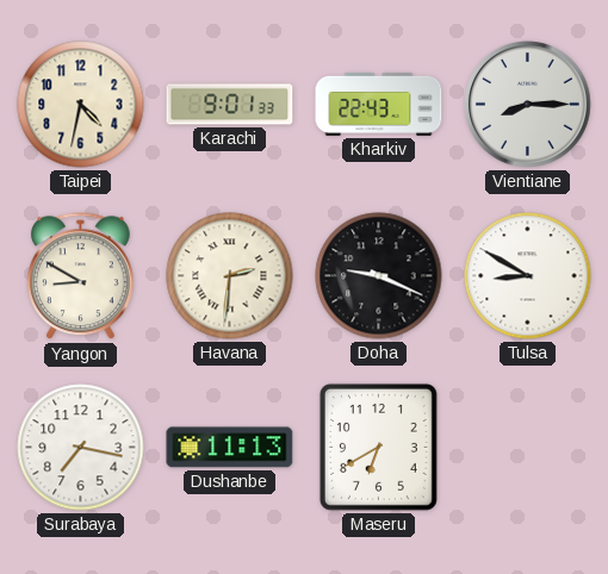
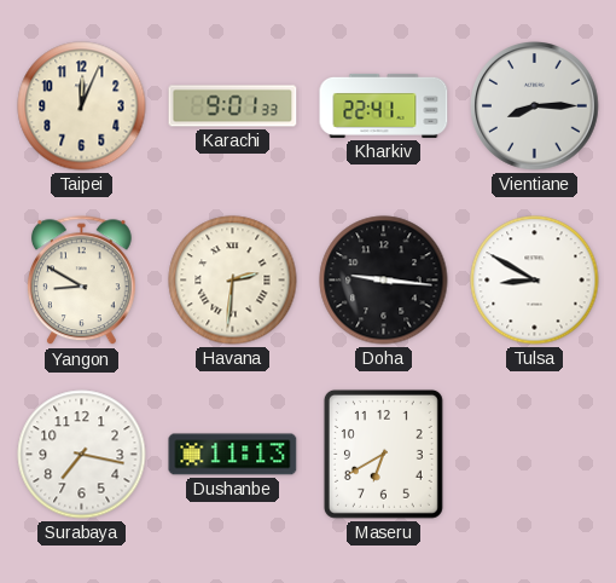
Taipei: 4:32 -> 12:04 (82, 106)
Kharkiv: 22:43 -> 22:41 (384, 105)
Doha: 9:19 -> 9:16 (384, 281)
